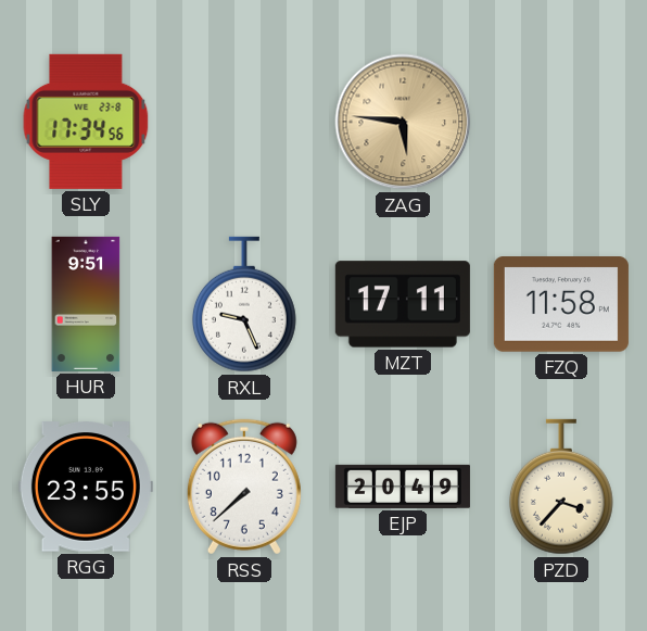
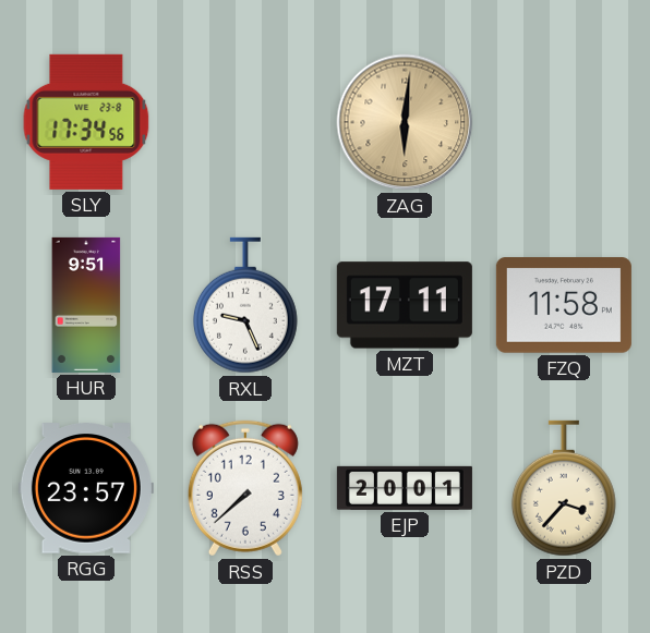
ZAG: 5:46 -> 6:01 (405, 122)
RGG: 23:55 -> 23:57 (86, 488)
EJP: 20:49 -> 20:01 (405, 488)
